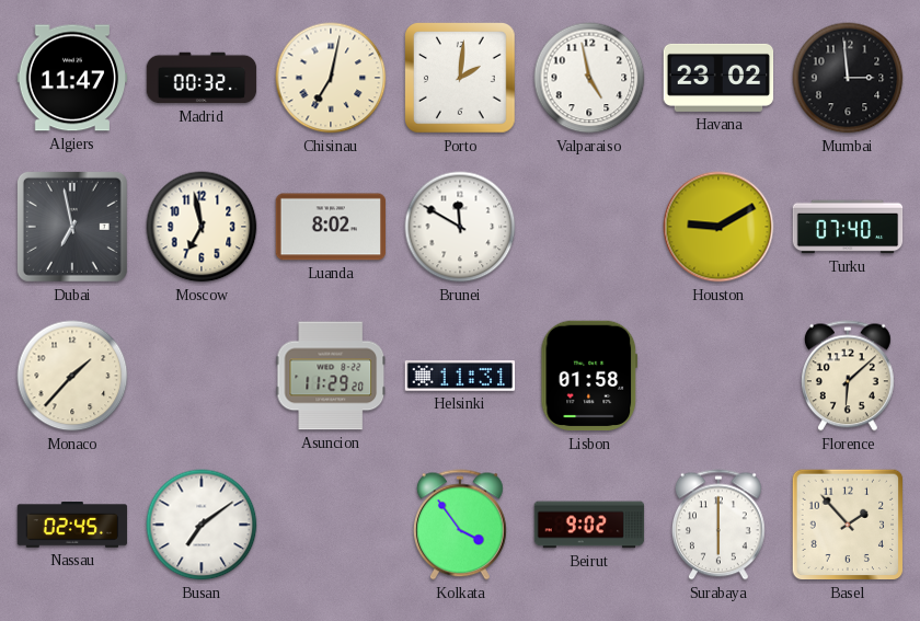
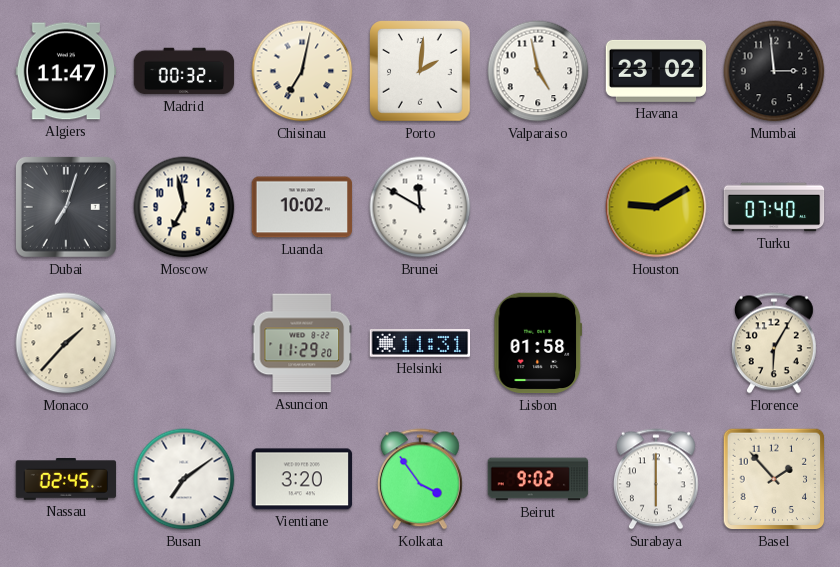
Dubai: 6:58 -> 7:03 (66, 207)
Luanda: 8:02 -> 10:02 (302, 207)
Florence: 6:08 -> 6:05 (774, 343)
Vientiane: none -> 3:20 (302, 479)
